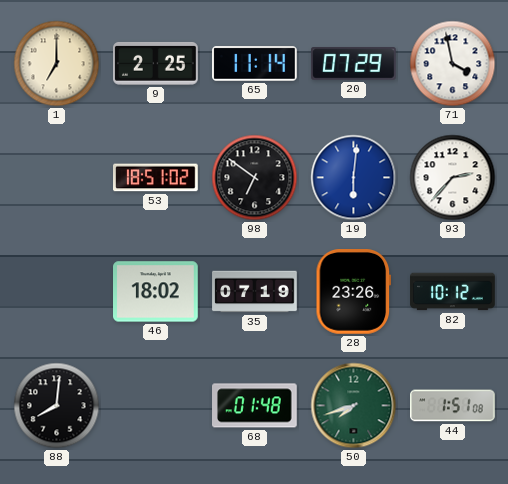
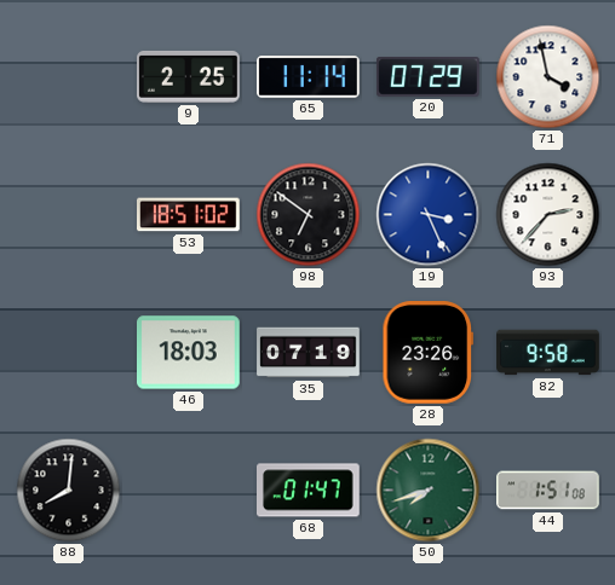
1: 7:00 -> none (57, 64)
19: 6:01 -> 3:26 (429, 215)
46: 18:02 -> 18:03 (189, 353)
82: 10:12 -> 9:58 (548, 353)
68: 01:48 -> 01:47 (309, 491)
